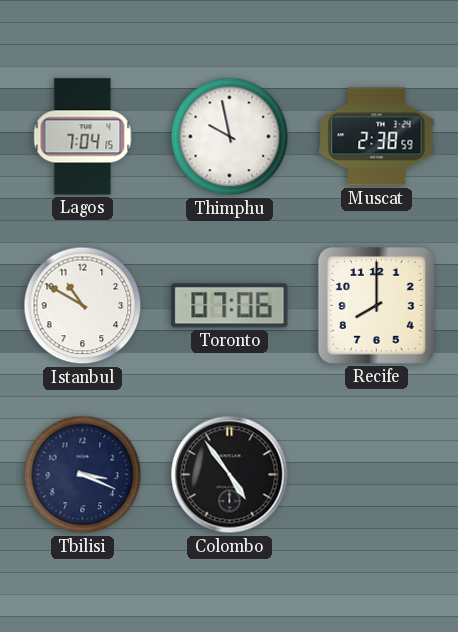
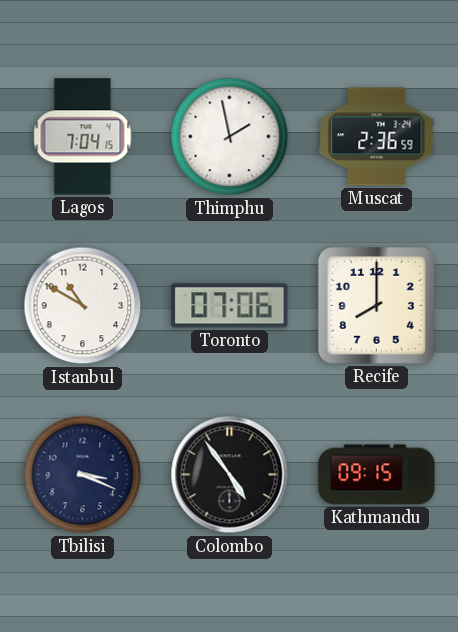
Thimphu: 9:58 -> 1:58 (230, 137)
Muscat: 2:38 -> 2:36 (377, 137)
Kathmandu: none -> 09:15 (377, 475)
